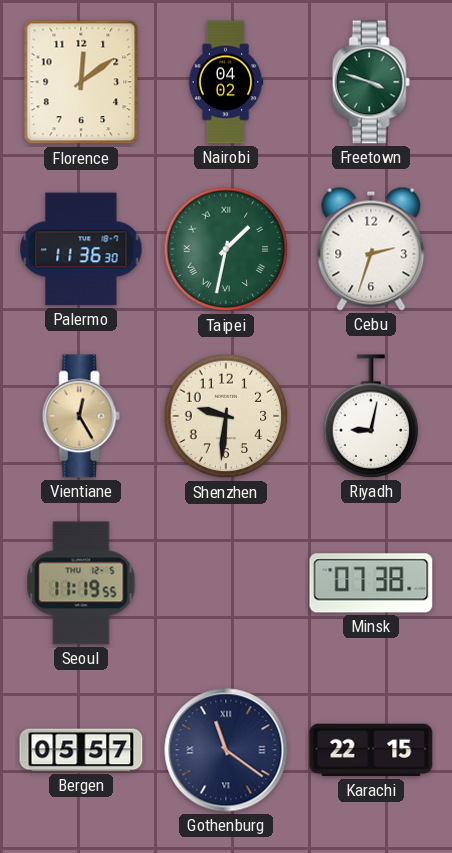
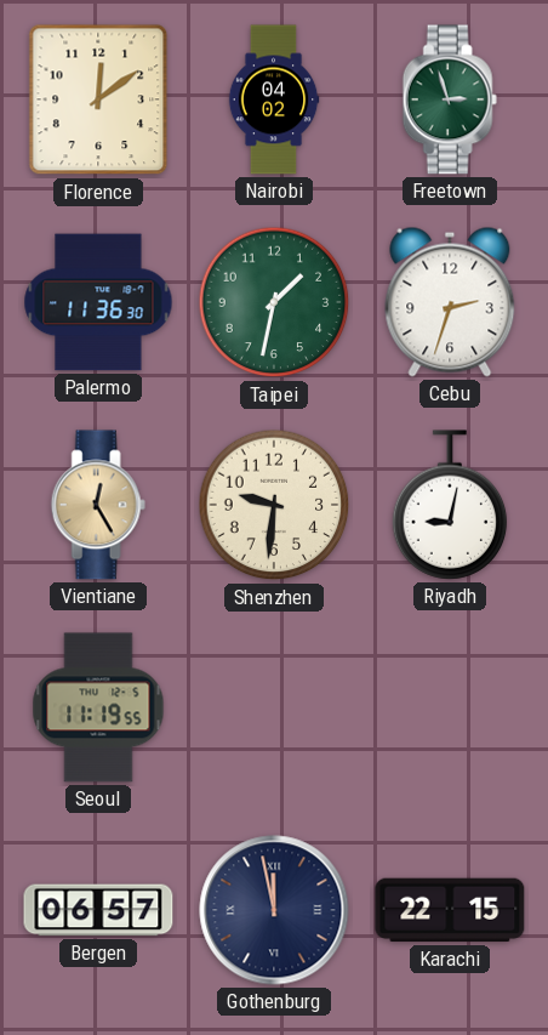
Freetown: 3:48 -> 2:57 (450, 99)
Taipei numerals: Roman -> Arabic (274, 302)
Minsk: 07:38 -> none (371, 583)
Bergen: 05:57 -> 06:57 (98, 910)
Gothenburg: 11:21 -> 11:58 (274, 910)
